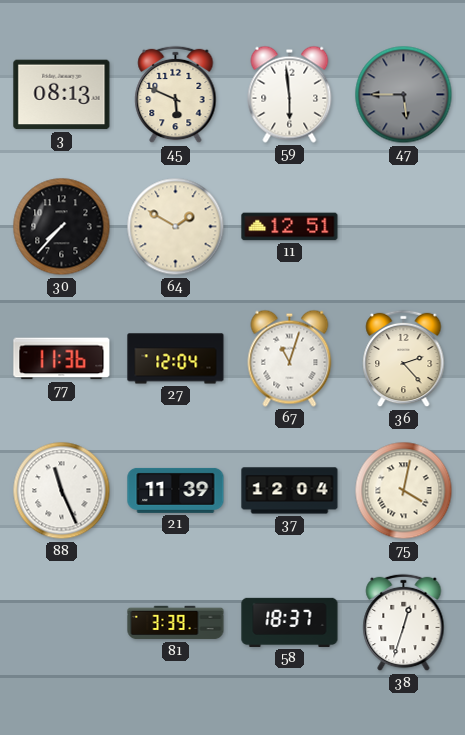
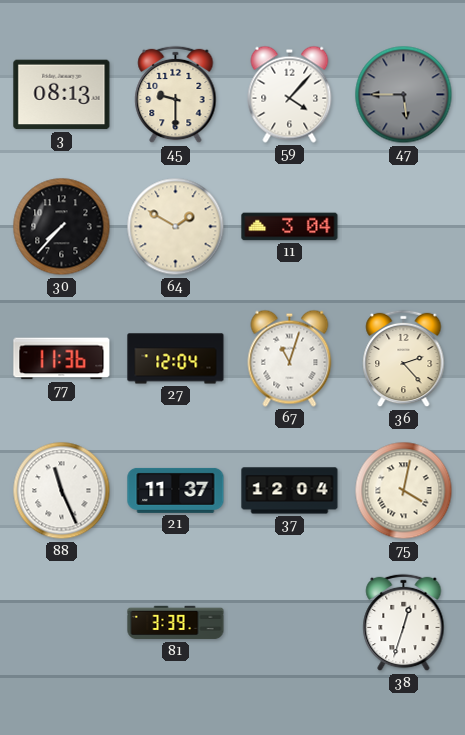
45: 5:49 -> 9:30 (176, 95)
59: 5:59 -> 4:07 (290, 94)
11: 12:51 -> 3:04 (290, 227)
21: 11:39 -> 11:37 (176, 490)
58: 18:37 -> none (290, 622)
